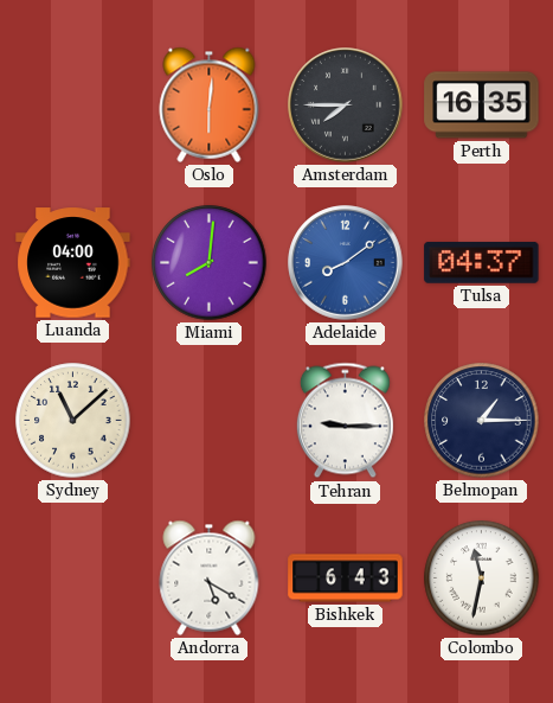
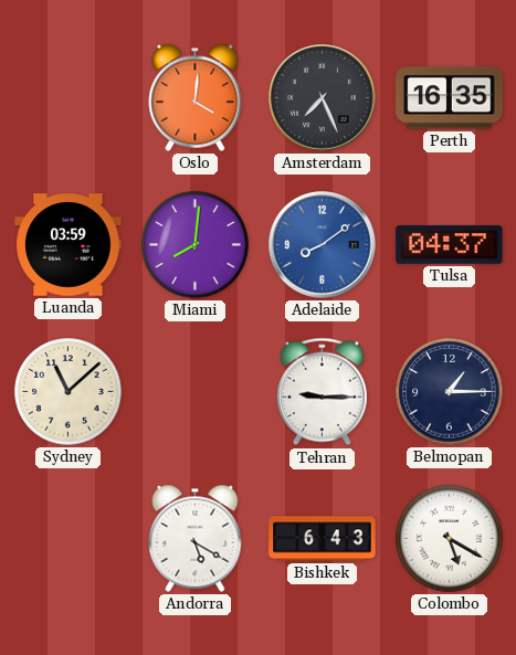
Oslo: 6:01 -> 4:01 (196, 97)
Amsterdam: 7:45 -> 7:26 (323, 98)
Luanda: 04:00 -> 03:59 (69, 245)
Colombo: 11:32 -> 5:20 (450, 539)
